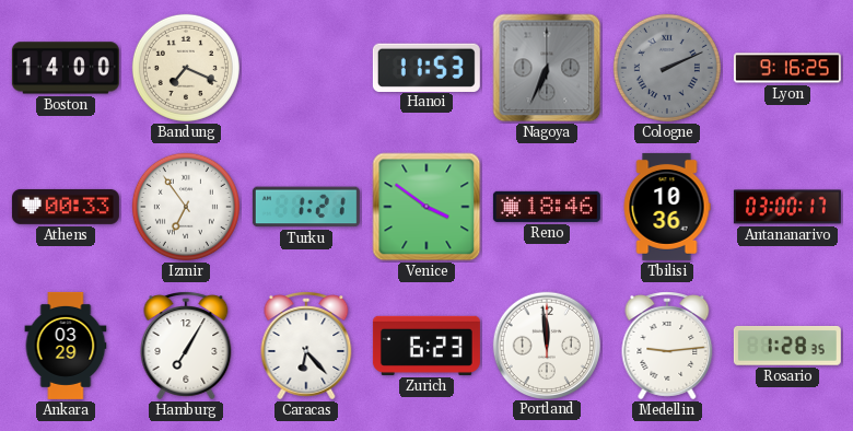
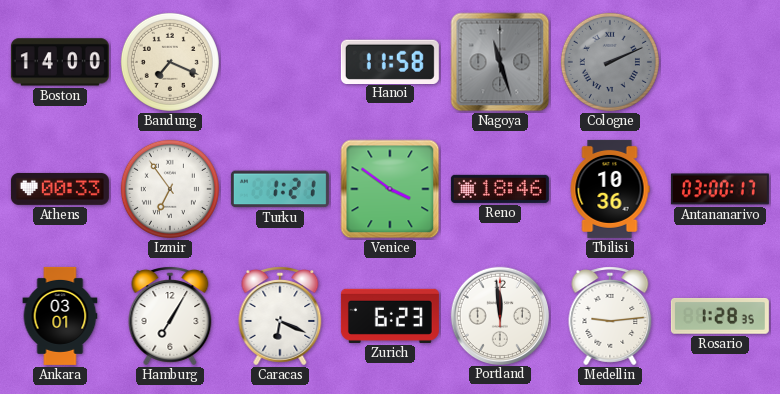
Hanoi: 11:53 -> 11:58 (390, 61)
Nagoya: 6:34 -> 11:27 (500, 62)
Lyon: 9:16 -> none (787, 68)
Ankara: 03:29 -> 03:01 (60, 316)
Caracas: 6:23 -> 6:19 (280, 316)
